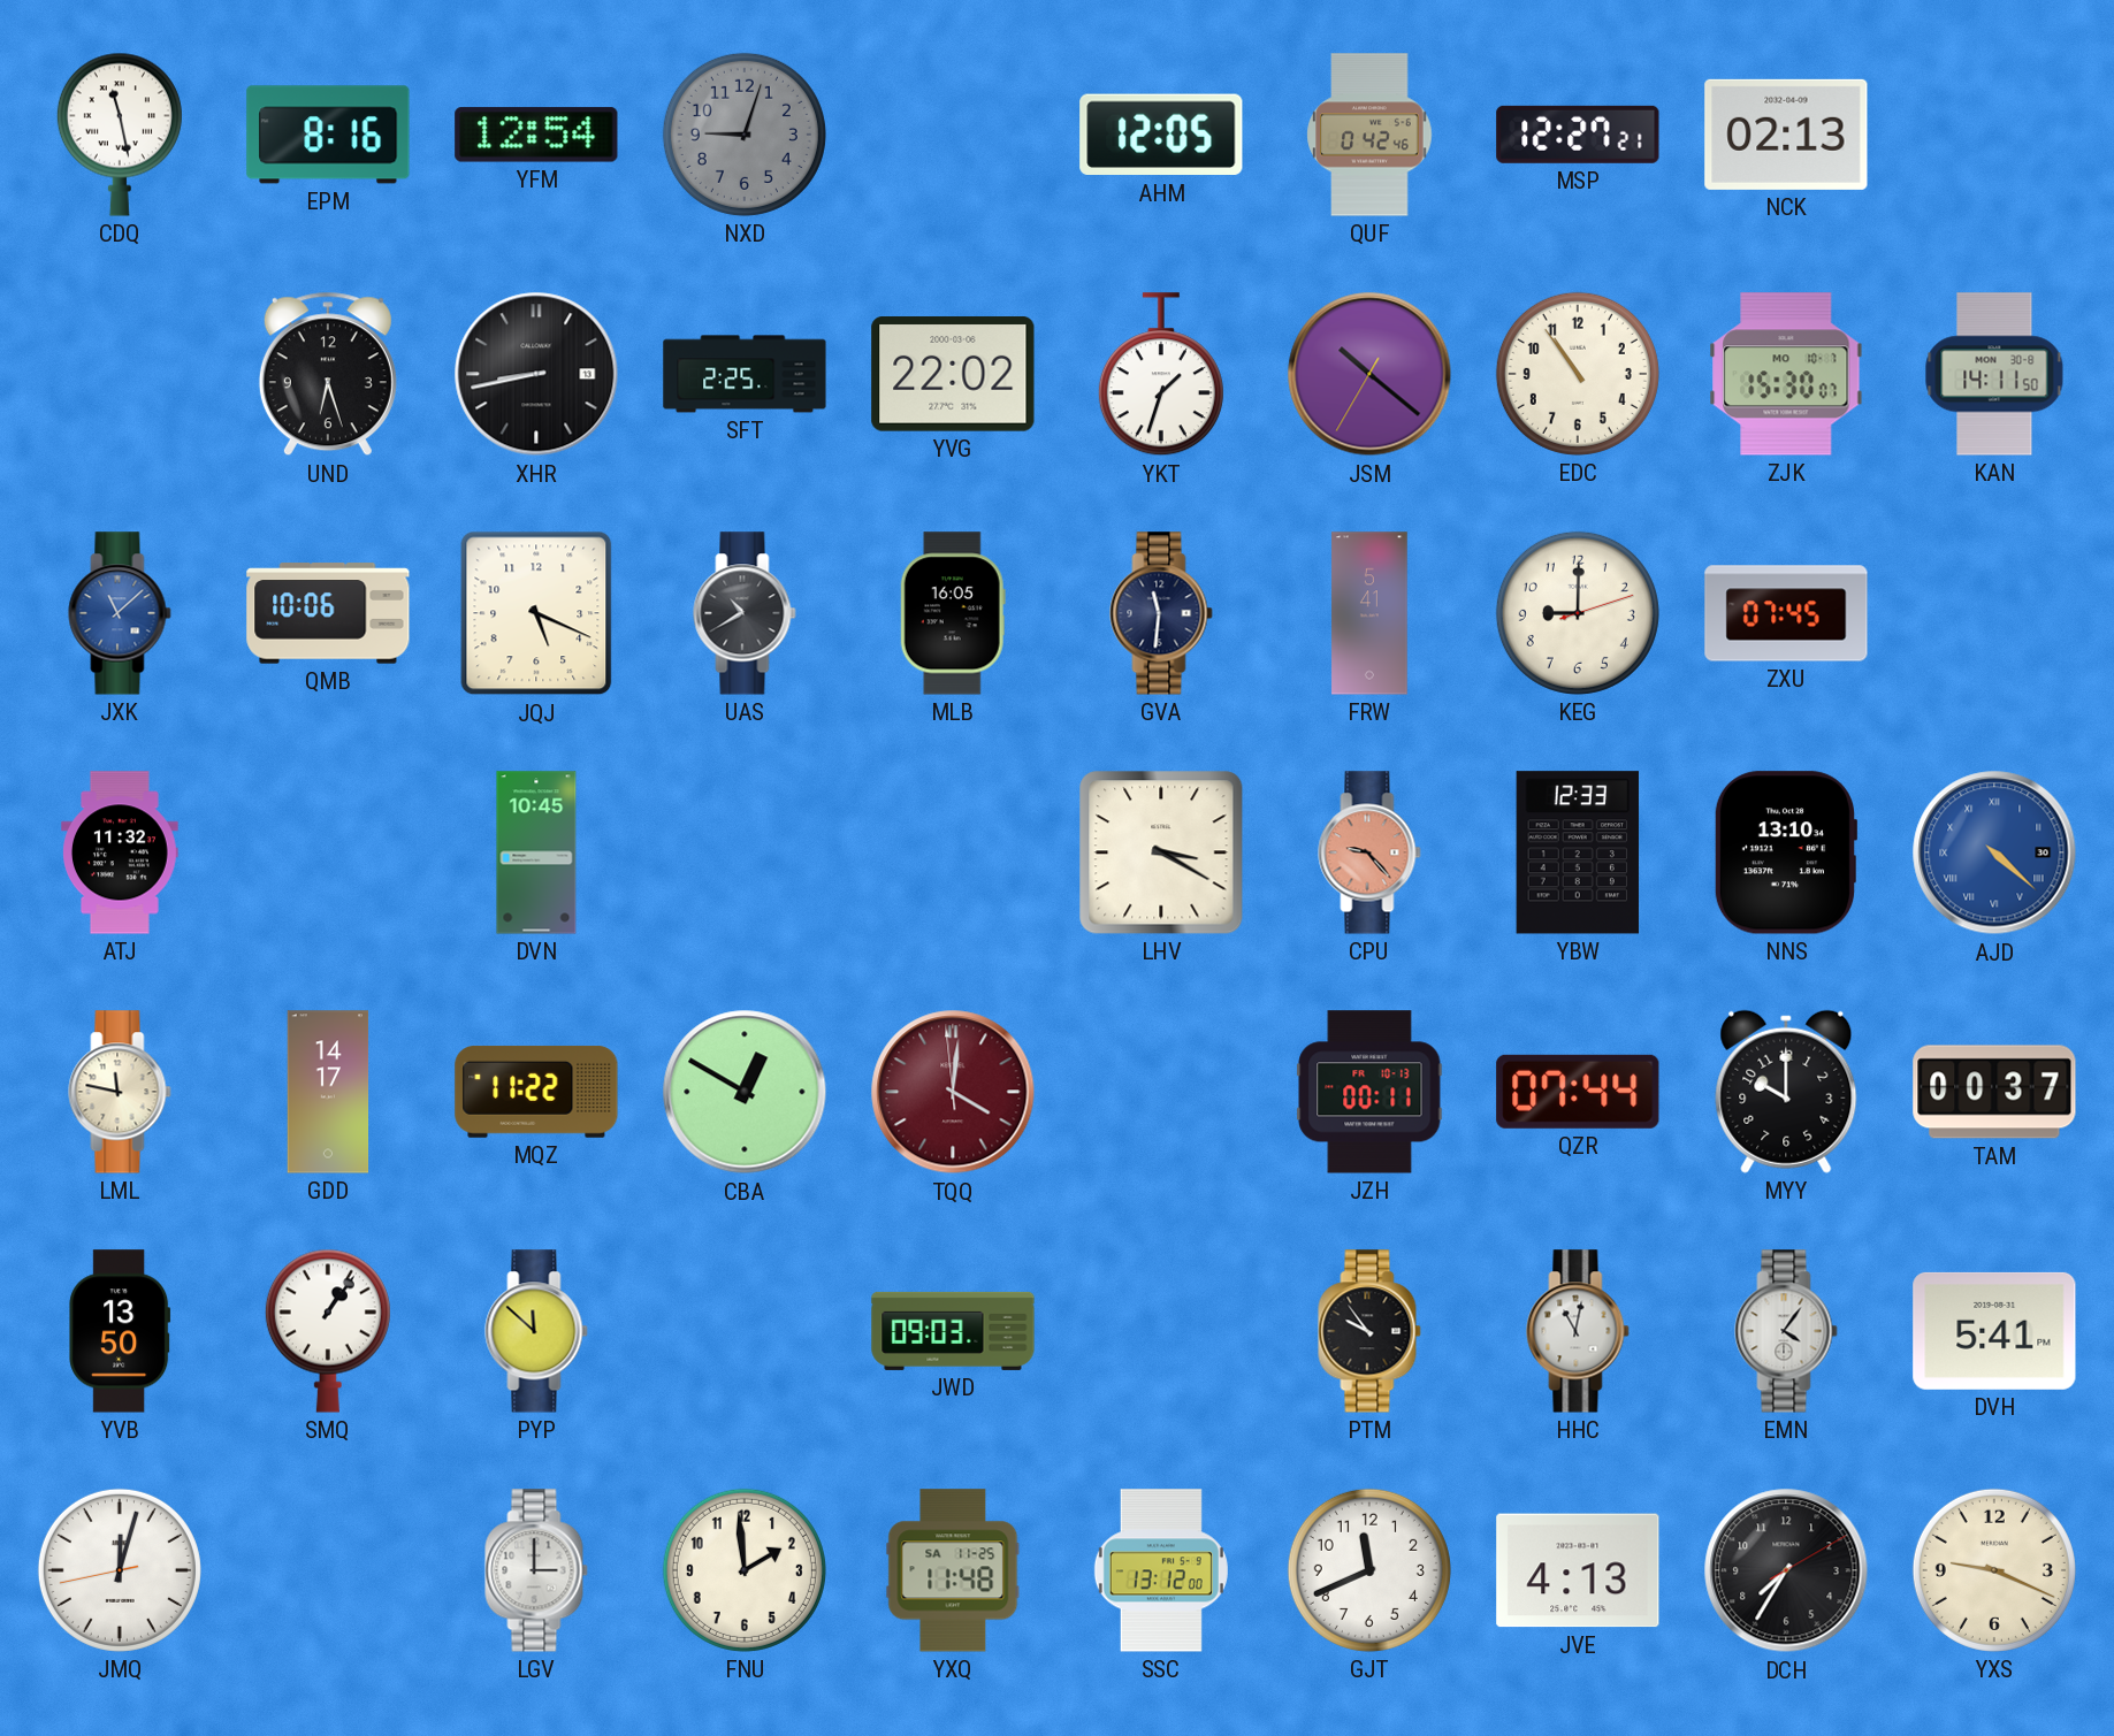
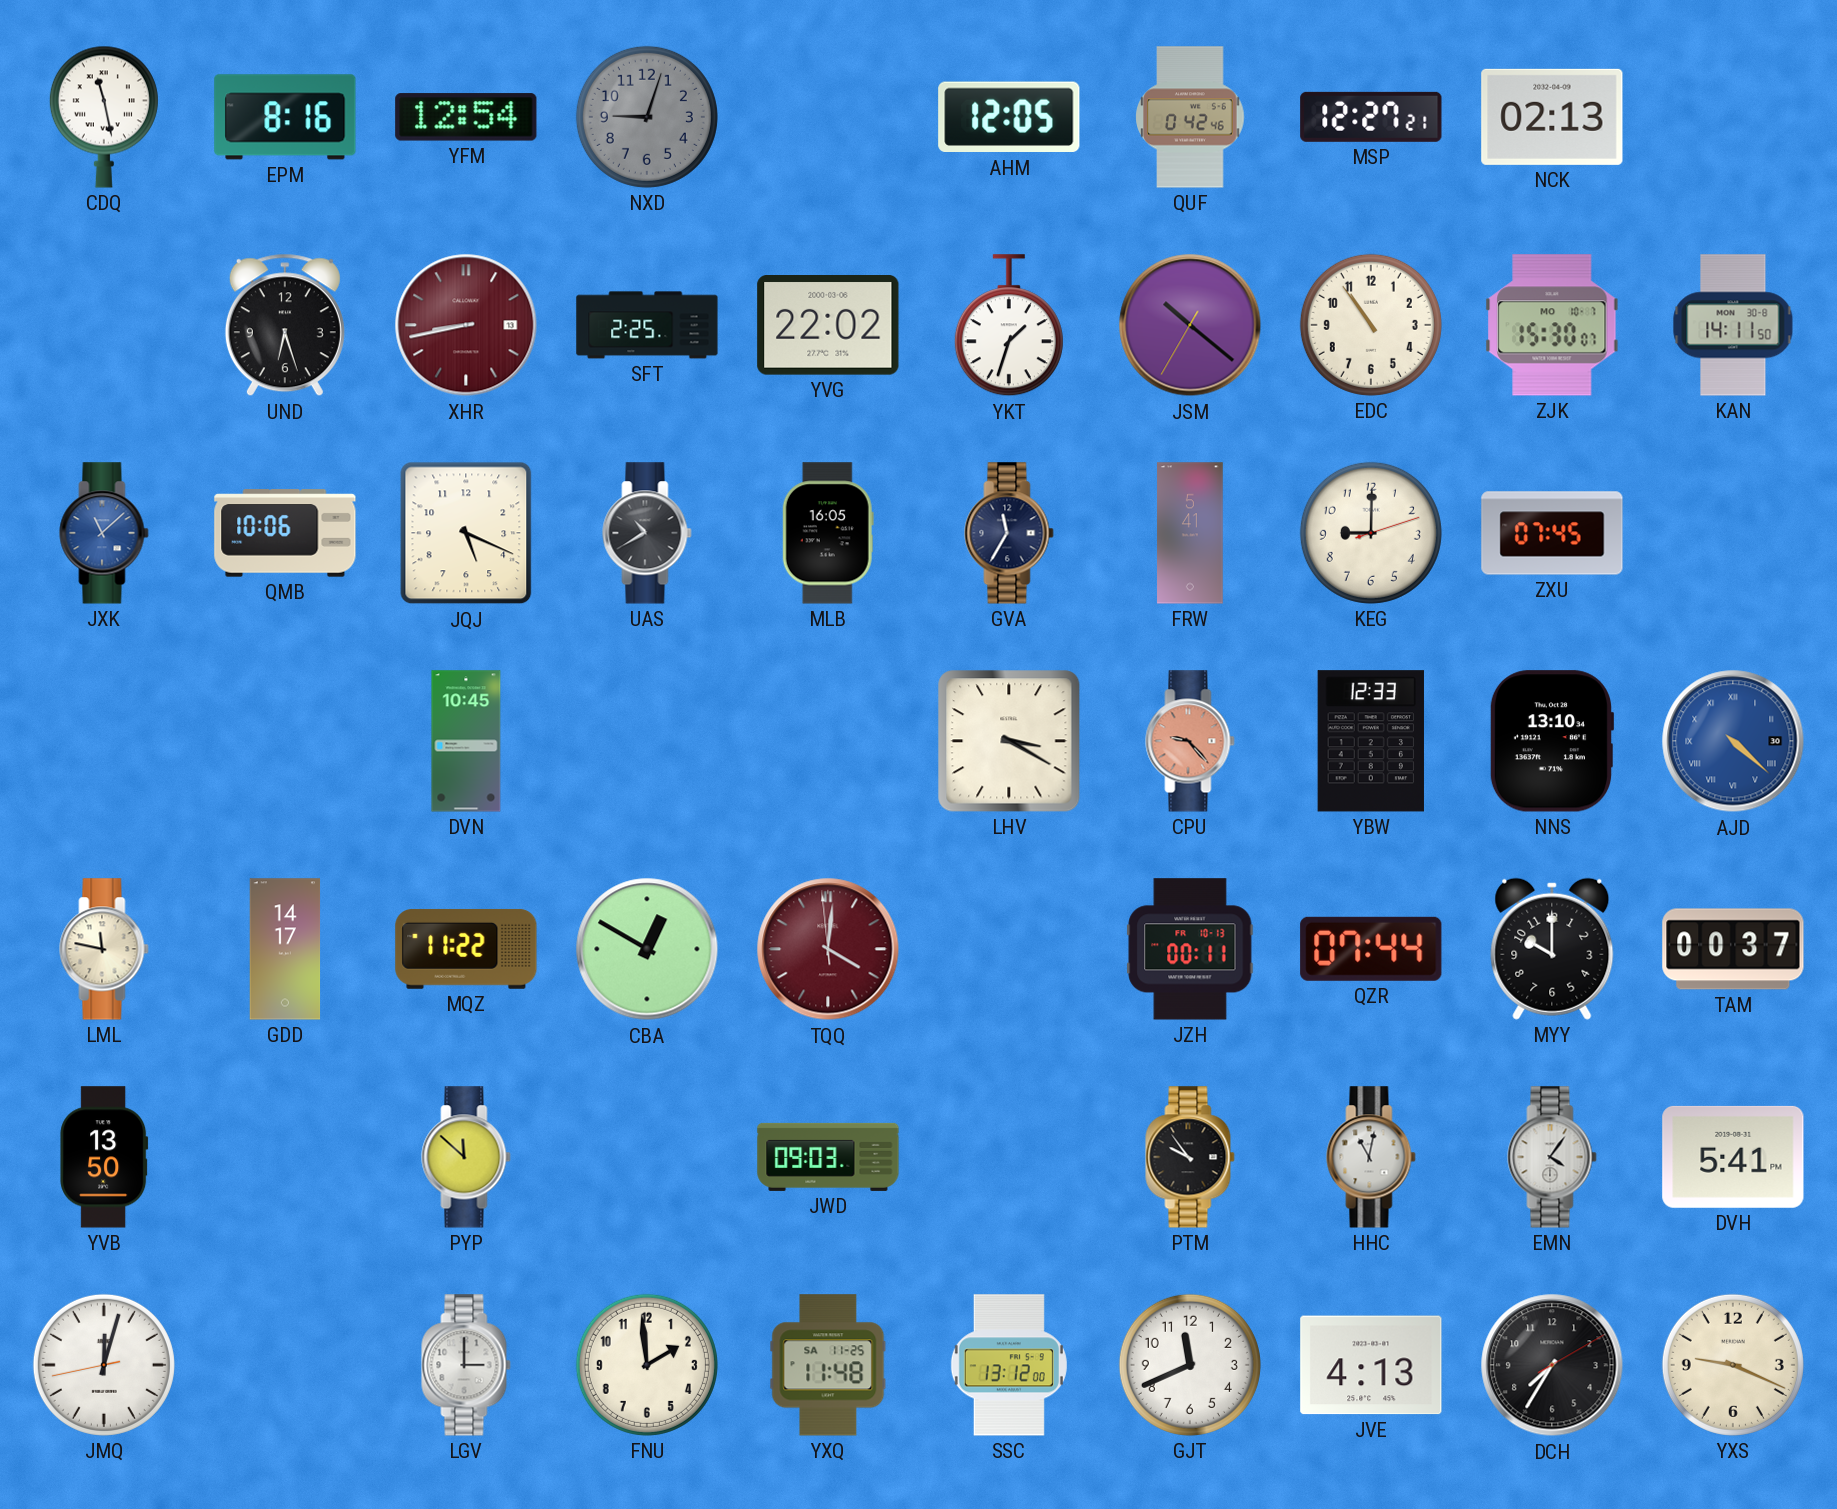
XHR dial: black -> burgundy (466, 325)
GVA: 11:31 -> 11:35 (1009, 533)
ATJ: 11:32 -> none (121, 852)
SMQ: 1:06 -> none (328, 1331)
